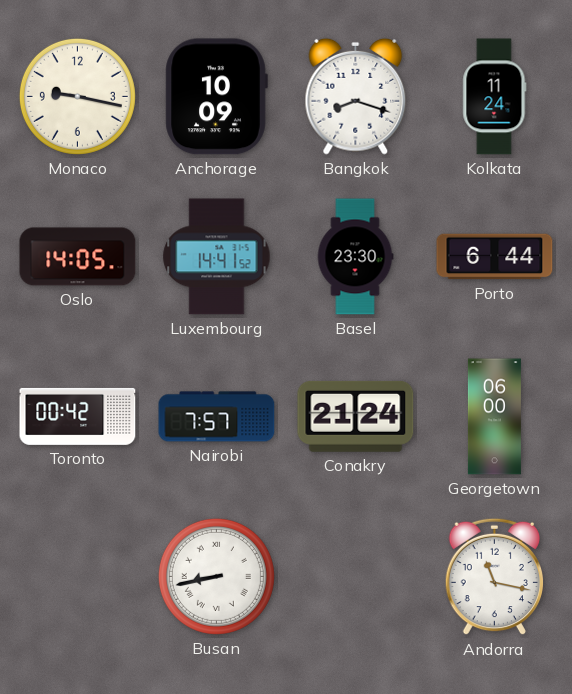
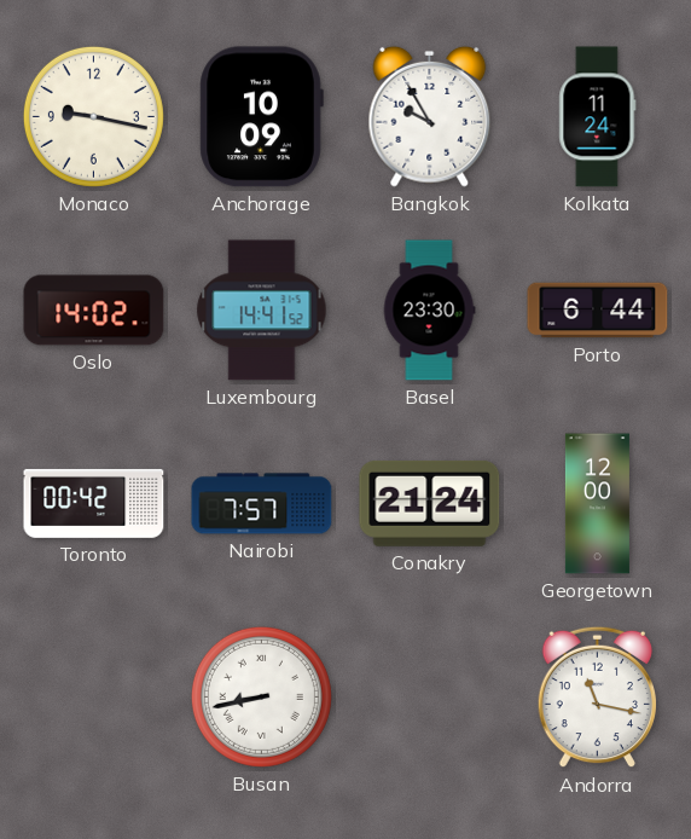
Bangkok: 8:18 -> 9:55 (430, 116)
Oslo: 14:05 -> 14:02 (94, 311)
Georgetown: 06:00 -> 12:00 (597, 504)
